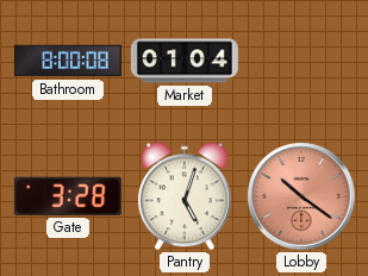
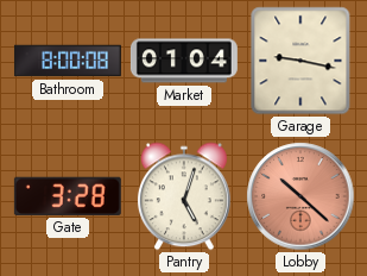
Garage: none -> 9:17 (300, 61)
Lobby: 10:21 -> 10:22 (300, 196)
